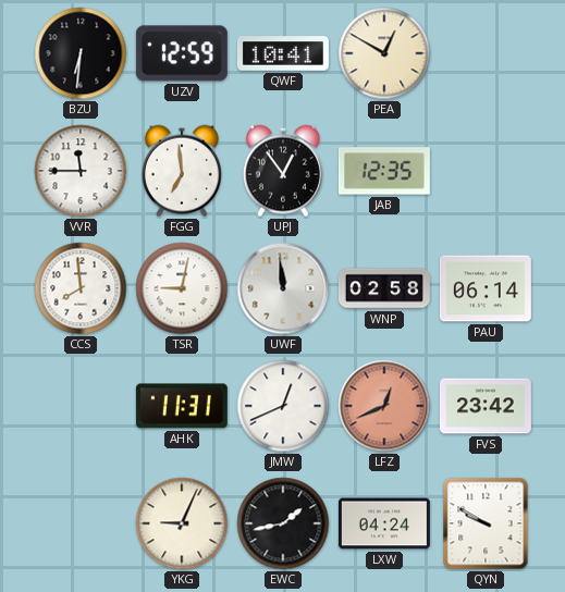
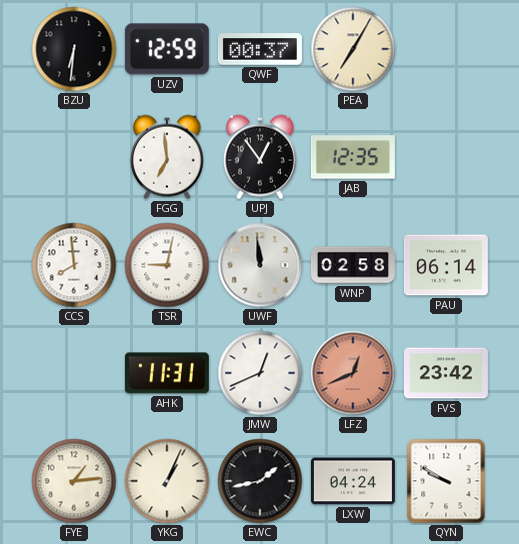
QWF: 10:41 -> 00:37 (260, 49)
PEA: 12:50 -> 7:05 (353, 49)
VVR: 11:45 -> none (81, 171)
FYE: none -> 1:14 (74, 481)
YKG: 9:04 -> 1:04 (167, 481)
